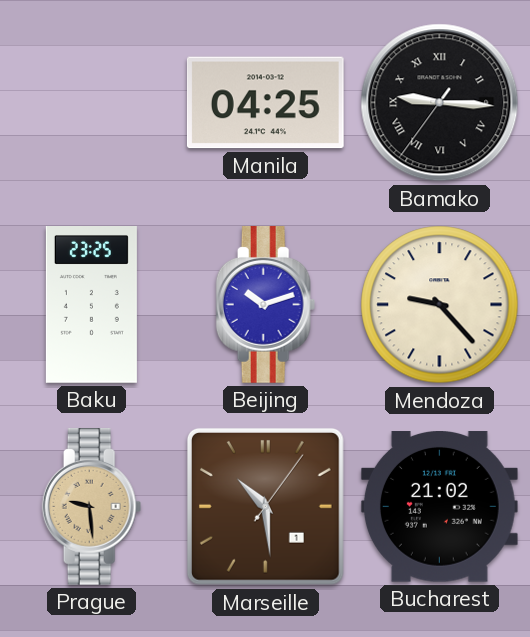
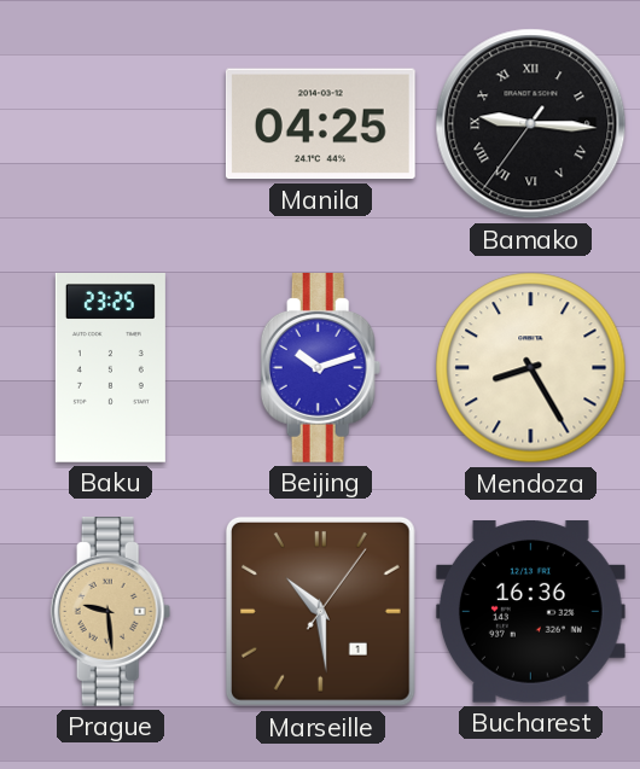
Mendoza: 9:23 -> 8:25 (531, 368)
Bucharest: 21:02 -> 16:36 (530, 612)
